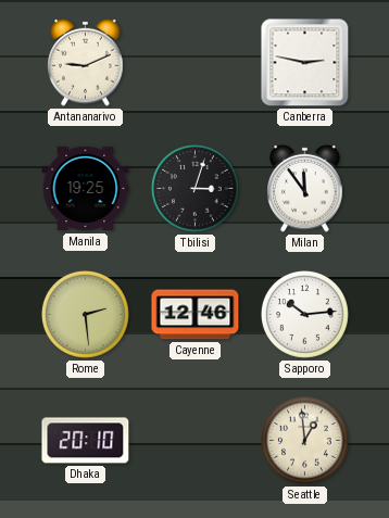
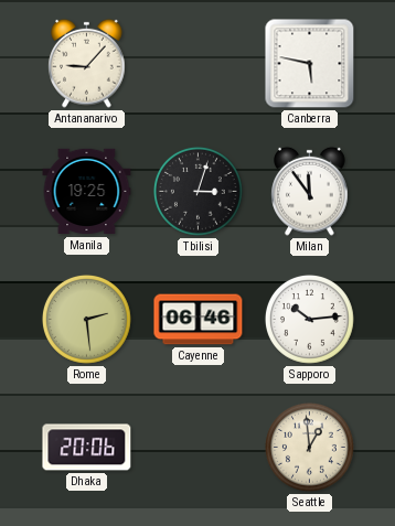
Antananarivo: 9:11 -> 9:07 (87, 63)
Canberra: 2:47 -> 5:47 (310, 64)
Cayenne: 12:46 -> 06:46 (199, 320)
Dhaka: 20:10 -> 20:06 (87, 448)
